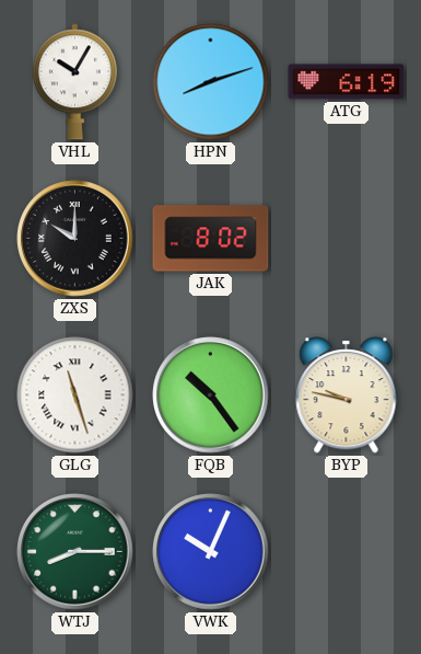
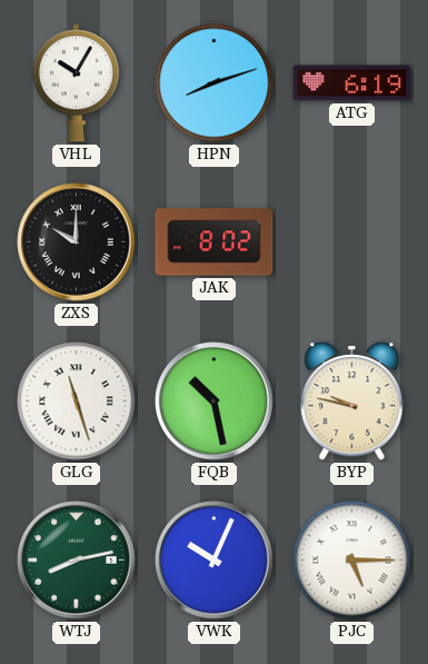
FQB: 10:24 -> 10:28 (215, 402)
WTJ: 8:15 -> 8:13 (77, 561)
PJC: none -> 5:15 (352, 561)
